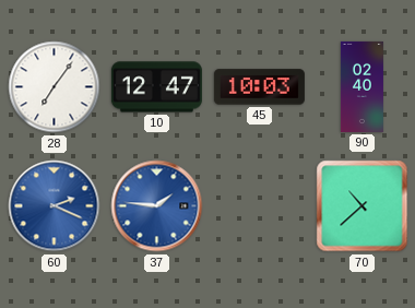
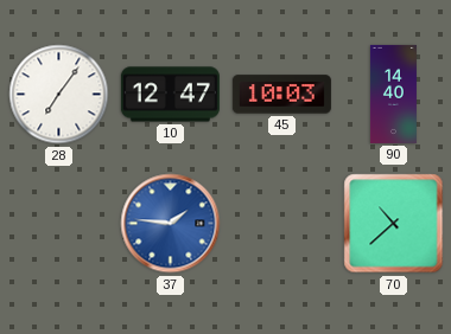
90: 02:40 -> 14:40 (393, 94)
60: 2:19 -> none (55, 206)
